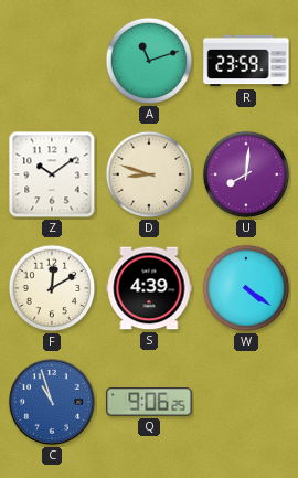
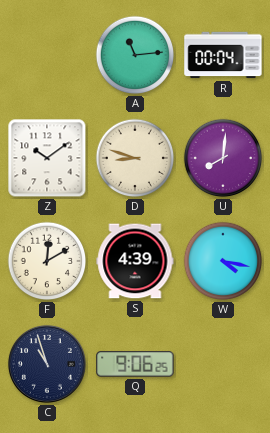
A: 11:12 -> 11:14 (135, 55)
R: 23:59 -> 00:04 (223, 55)
W: 4:21 -> 4:17 (223, 261)
C dial: blue -> navy (47, 364)
